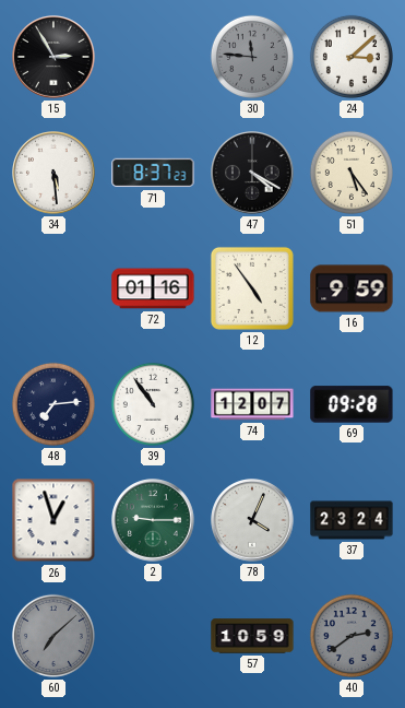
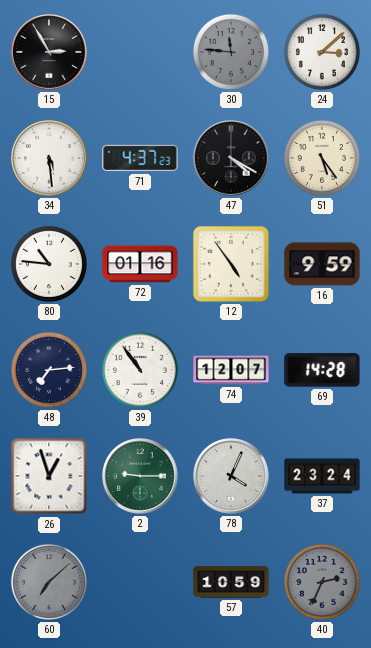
71: 8:37 -> 4:37 (140, 158)
80: none -> 10:46 (49, 264)
69: 09:28 -> 14:28 (322, 370)
40: 2:39 -> 2:34 (322, 582)
